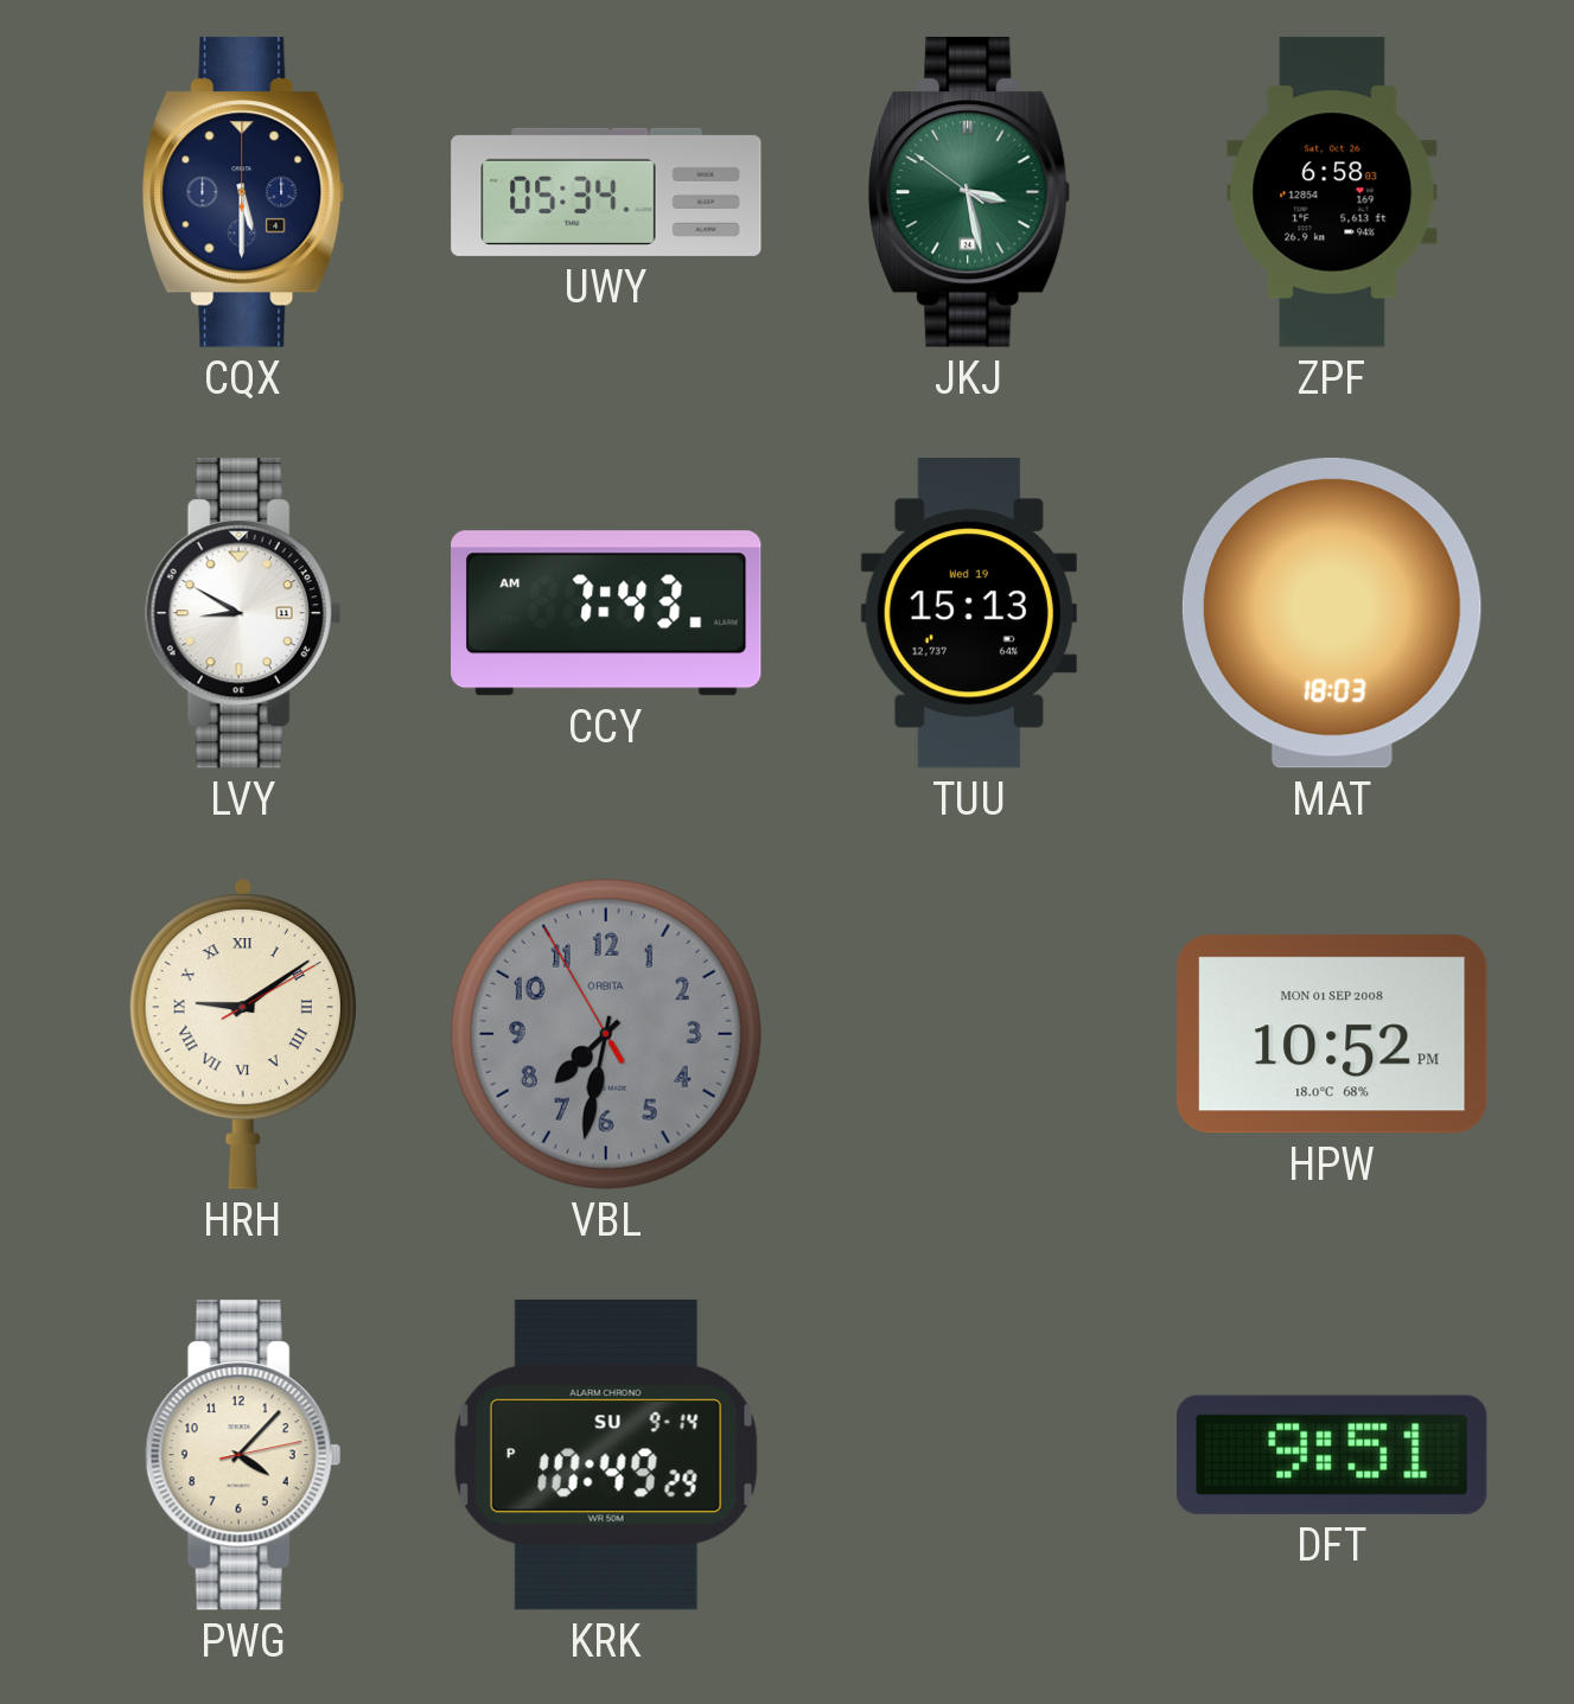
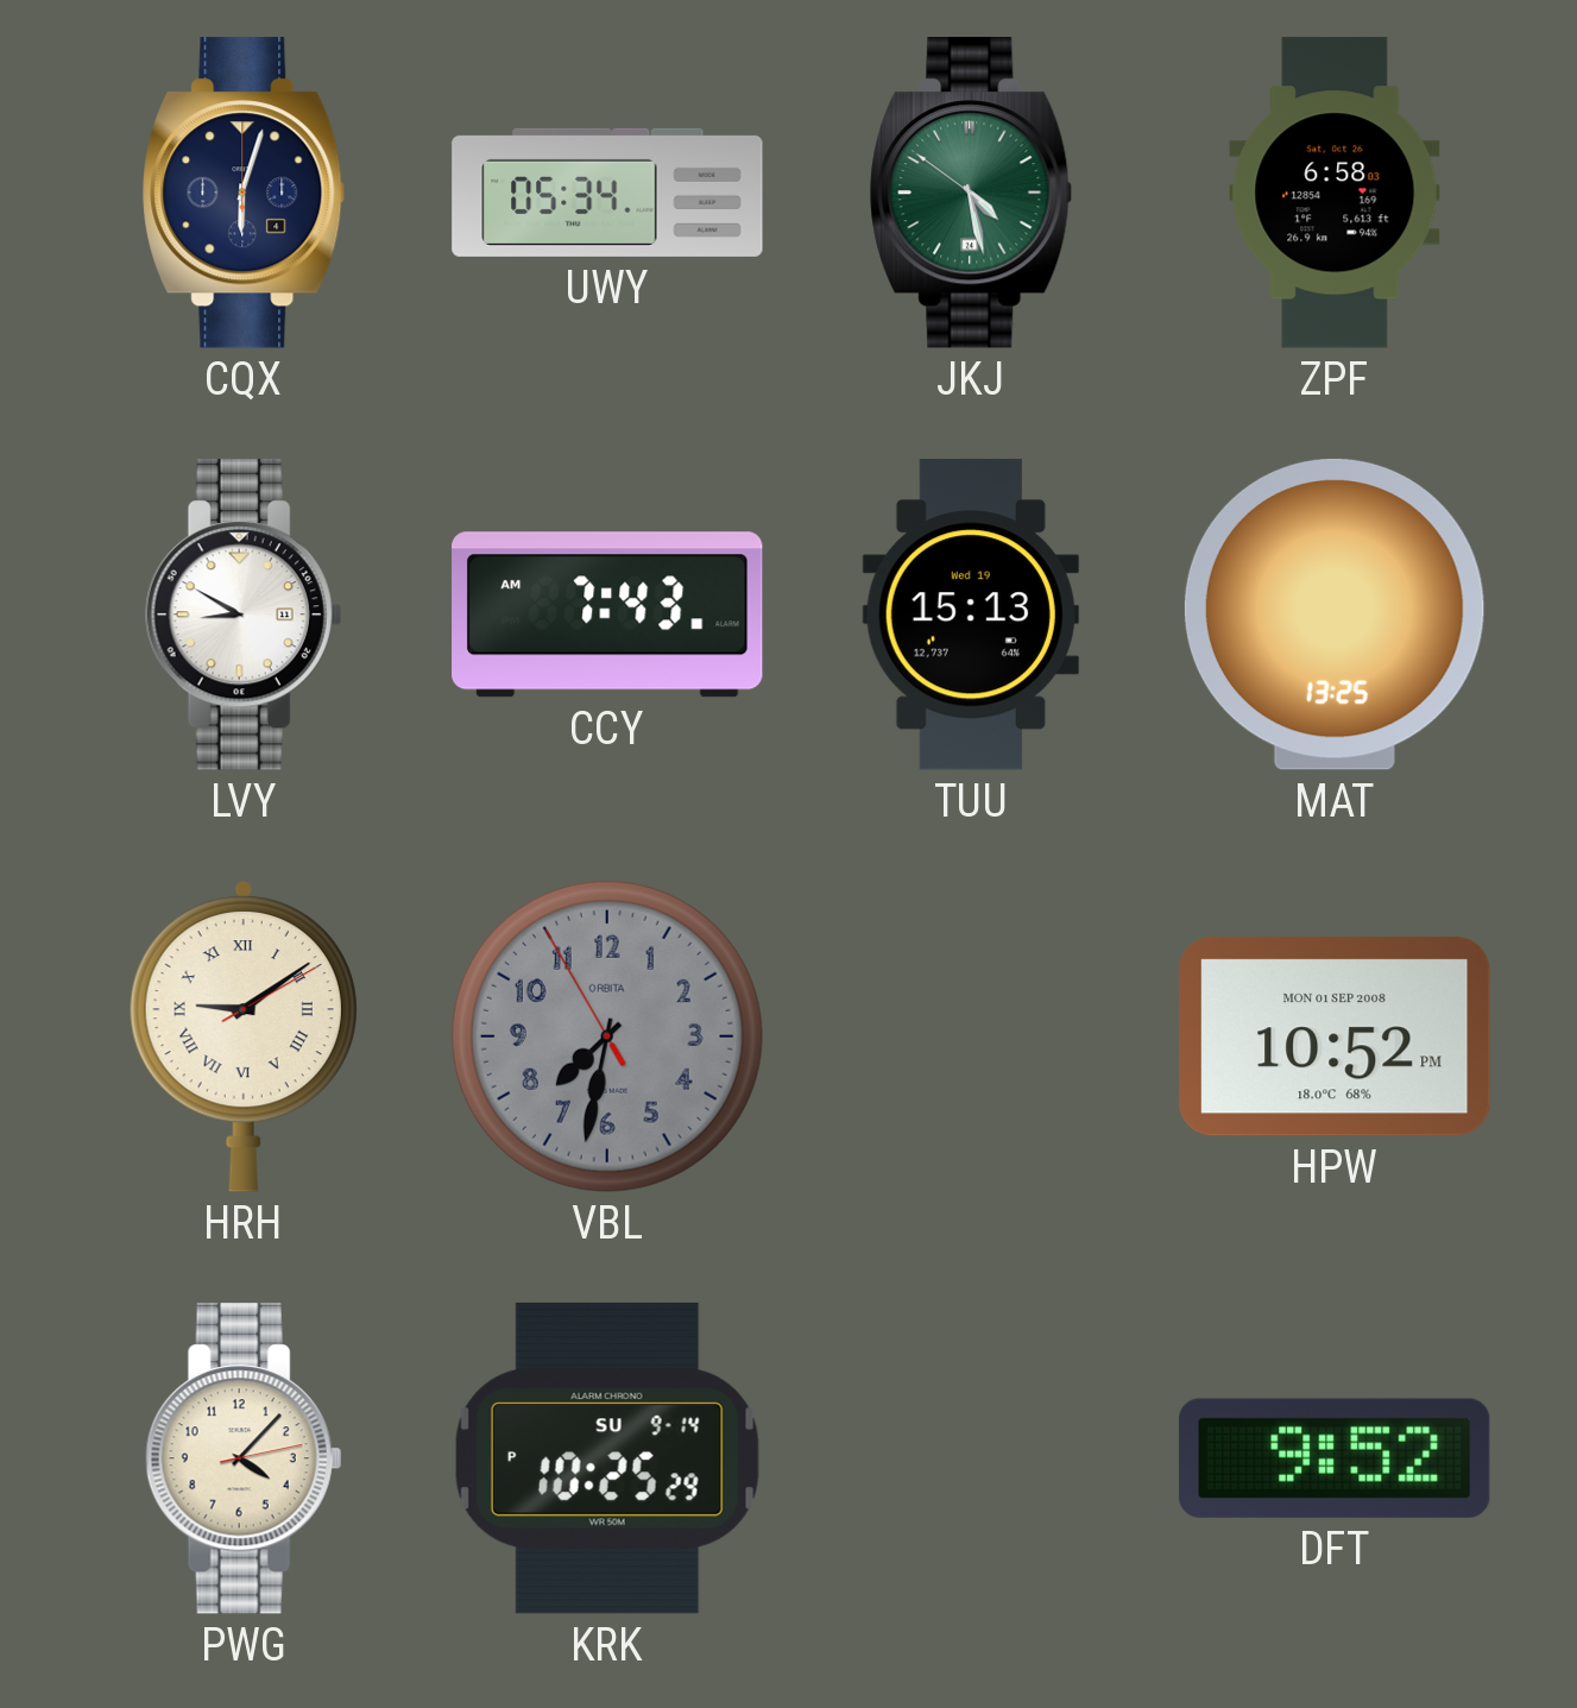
CQX: 5:30 -> 6:03 (244, 193)
JKJ: 3:27 -> 4:27 (971, 193)
MAT: 18:03 -> 13:25 (1335, 614)
KRK: 10:49 -> 10:25 (607, 1458)
DFT: 9:51 -> 9:52 (1335, 1458)
